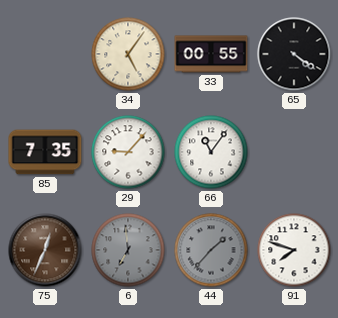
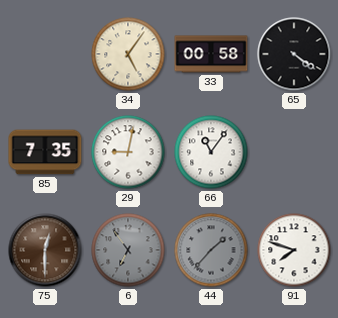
33: 00:55 -> 00:58 (211, 54)
29: 9:07 -> 9:02 (128, 152)
75: 12:34 -> 12:30 (45, 250)
6: 6:59 -> 6:54 (128, 250)
